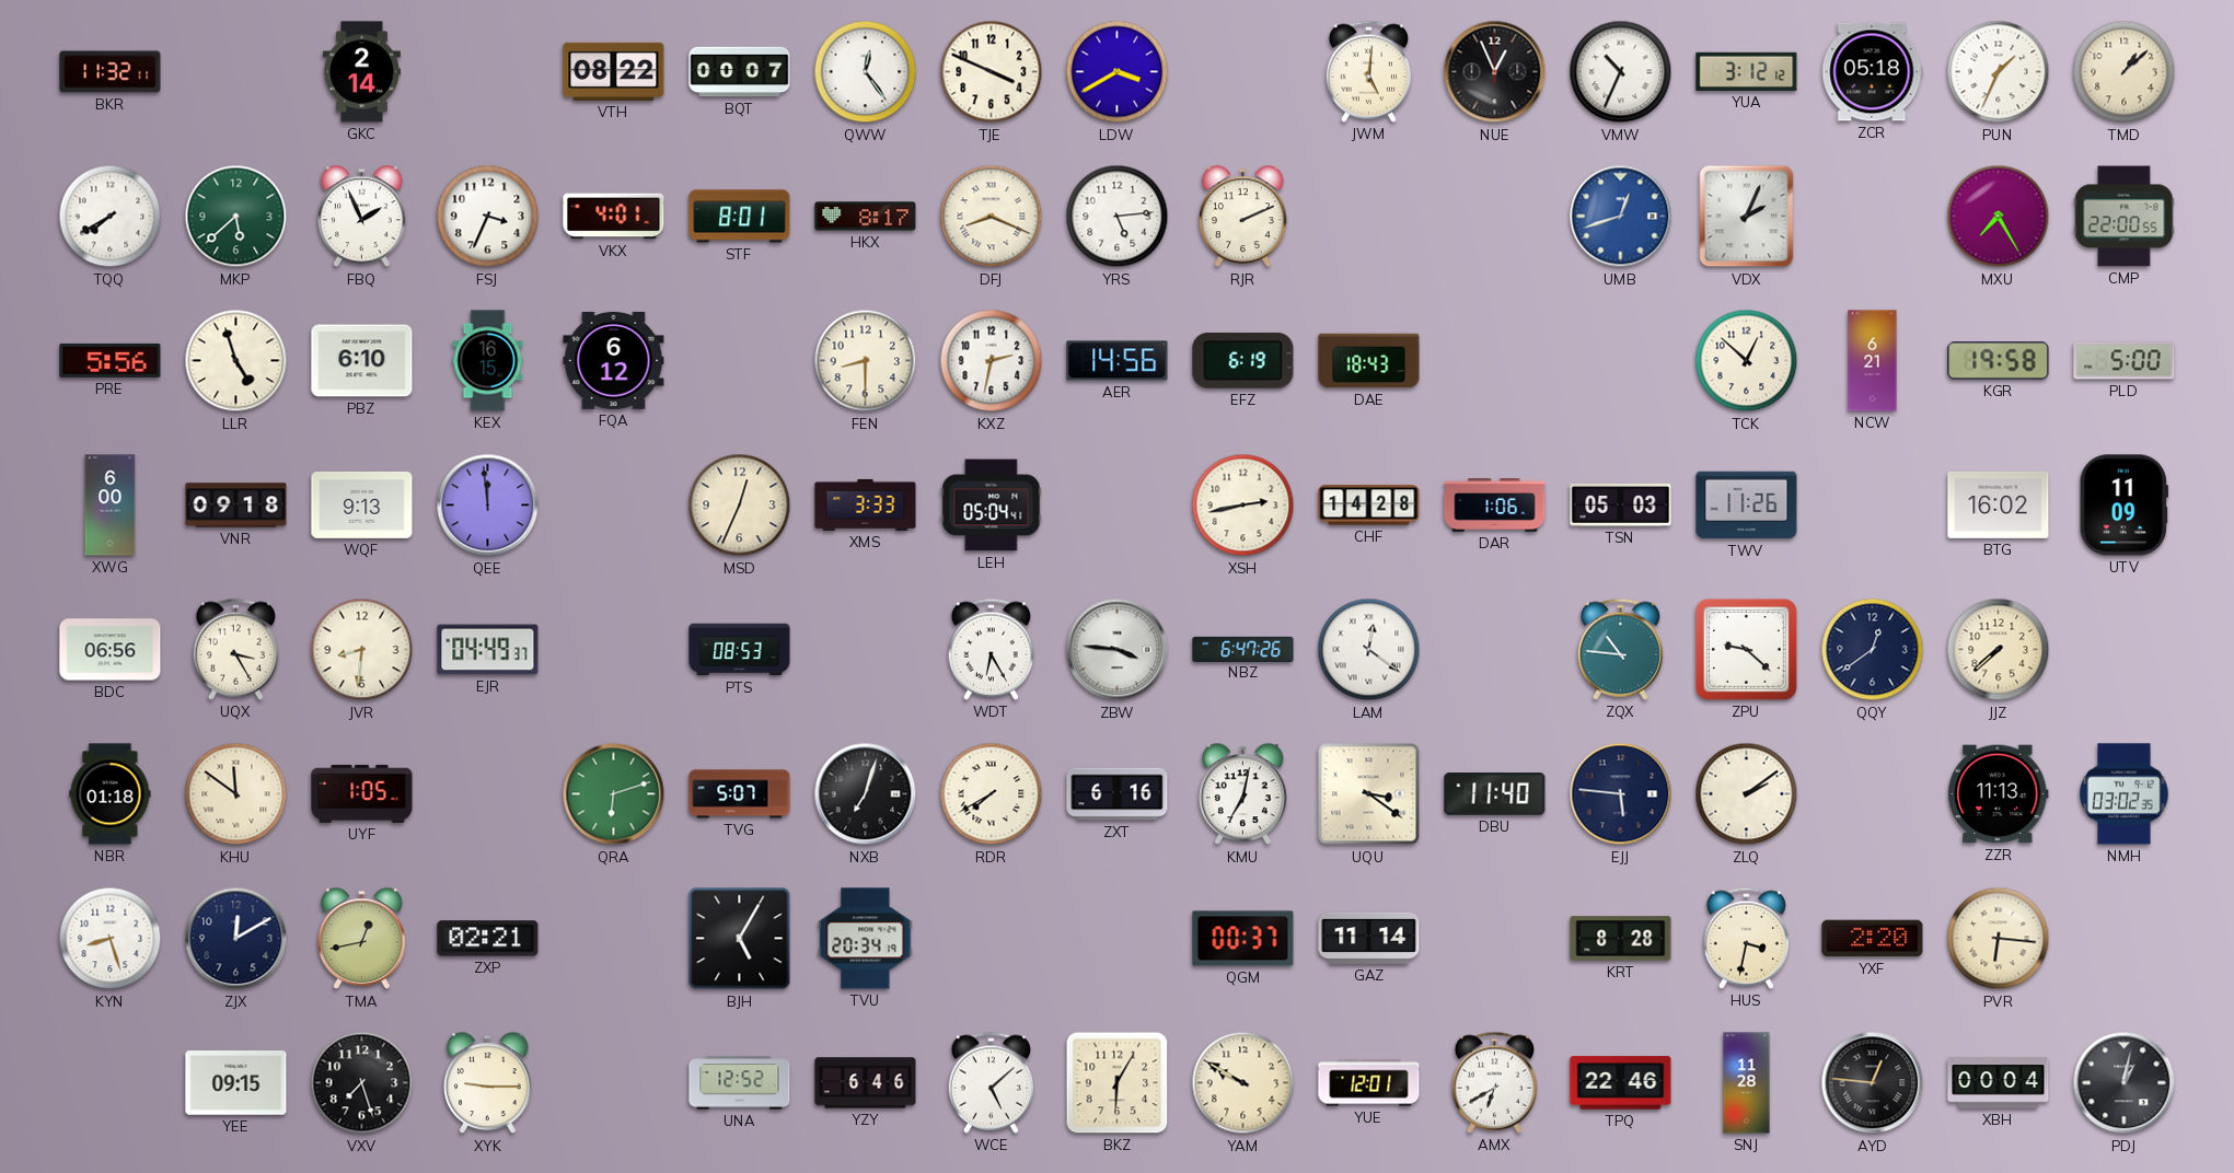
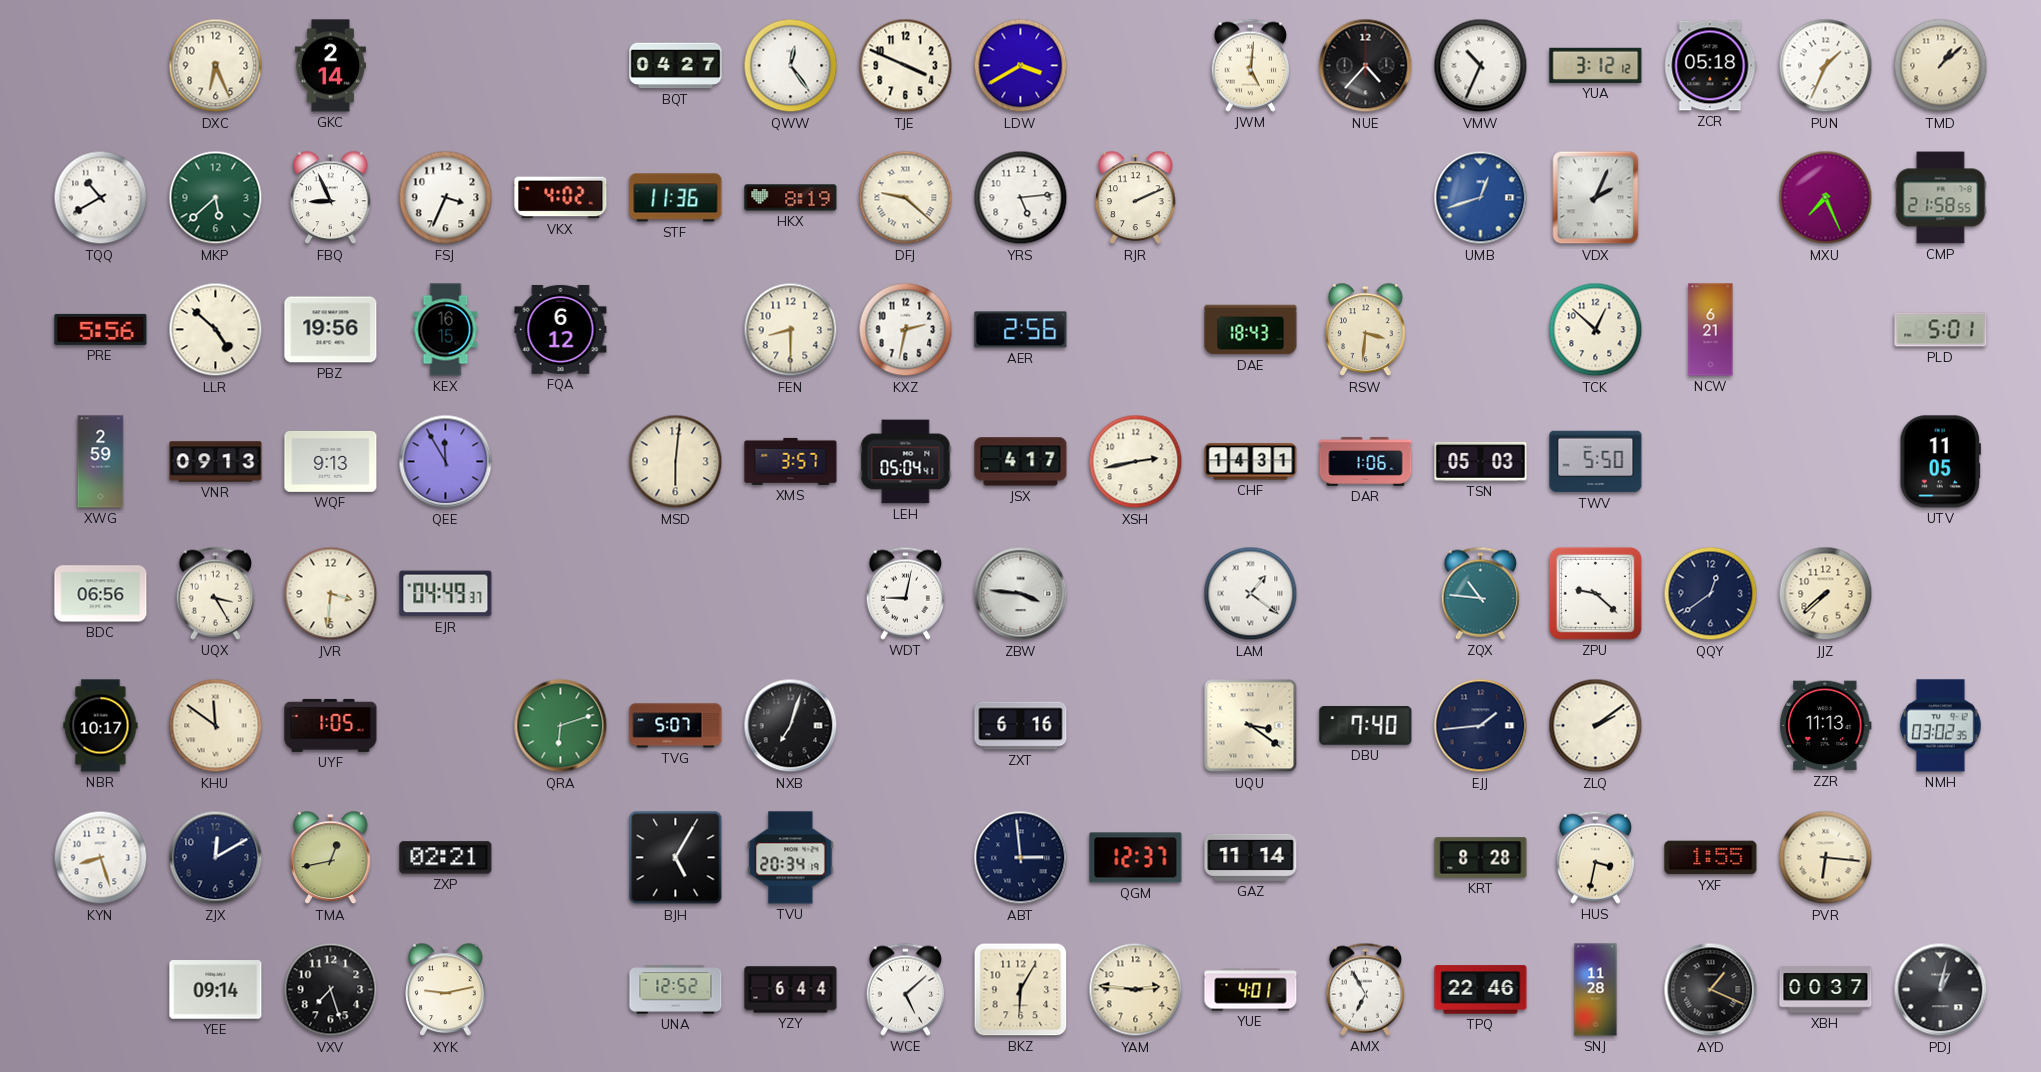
BKR: 11:32 -> none (111, 72)
DXC: none -> 6:26 (216, 66)
VTH: 08:22 -> none (614, 71)
BQT: 00:07 -> 04:27 (676, 66)
NUE: 12:56 -> 4:37 (1366, 66)
TQQ: 7:40 -> 10:40 (101, 198)
FBQ: 1:56 -> 8:56 (331, 198)
VKX: 4:01 -> 4:02 (561, 198)
STF: 8:01 -> 11:36 (676, 198)
HKX: 8:17 -> 8:19 (791, 198)
DFJ: 8:19 -> 9:22 (906, 198)
MXU: 7:25 -> 7:26 (1826, 198)
CMP: 22:00 -> 21:58 (1941, 198)
LLR: 4:57 -> 4:52 (216, 330)
PBZ: 6:10 -> 19:56 (331, 330)
AER: 14:56 -> 2:56 (1021, 330)
EFZ: 6:19 -> none (1243, 360)
RSW: none -> 3:31 (1366, 330)
KGR: 19:58 -> none (1999, 361)
PLD: 5:00 -> 5:01 (1941, 330)
XWG: 6:00 -> 2:59 (101, 462)
VNR: 09:18 -> 09:13 (216, 462)
QEE: 11:59 -> 11:55 (446, 462)
MSD: 12:34 -> 6:01 (676, 462)
XMS: 3:33 -> 3:57 (791, 461)
JSX: none -> 4:17 (1021, 462)
CHF: 14:28 -> 14:31 (1251, 462)
TWV: 11:26 -> 5:50 (1596, 462)
BTG: 16:02 -> none (1999, 504)
UTV: 11:09 -> 11:05 (1940, 462)
JVR: 8:31 -> 3:31 (331, 594)
PTS: 08:53 -> none (740, 650)
WDT: 6:25 -> 9:02 (905, 593)
NBZ: 6:47 -> none (1243, 649)
LAM: 12:21 -> 1:21 (1251, 594)
NBR: 01:18 -> 10:17 (101, 726)
RDR: 7:40 -> none (992, 794)
KMU: 7:02 -> none (1243, 794)
DBU: 11:40 -> 7:40 (1366, 726)
EJJ: 5:46 -> 1:44 (1481, 726)
ABT: none -> 2:59 (1021, 858)
QGM: 00:37 -> 12:37 (1136, 858)
YXF: 2:20 -> 1:55 (1711, 858)
YEE: 09:15 -> 09:14 (216, 990)
XYK: 9:15 -> 9:13 (446, 990)
YZY: 6:46 -> 6:44 (791, 990)
YAM: 9:50 -> 2:46 (1136, 990)
YUE: 12:01 -> 4:01 (1251, 990)
AMX: 6:40 -> 6:55 (1365, 989)
AYD: 12:46 -> 1:19 (1711, 990)
XBH: 00:04 -> 00:37 (1826, 990)
